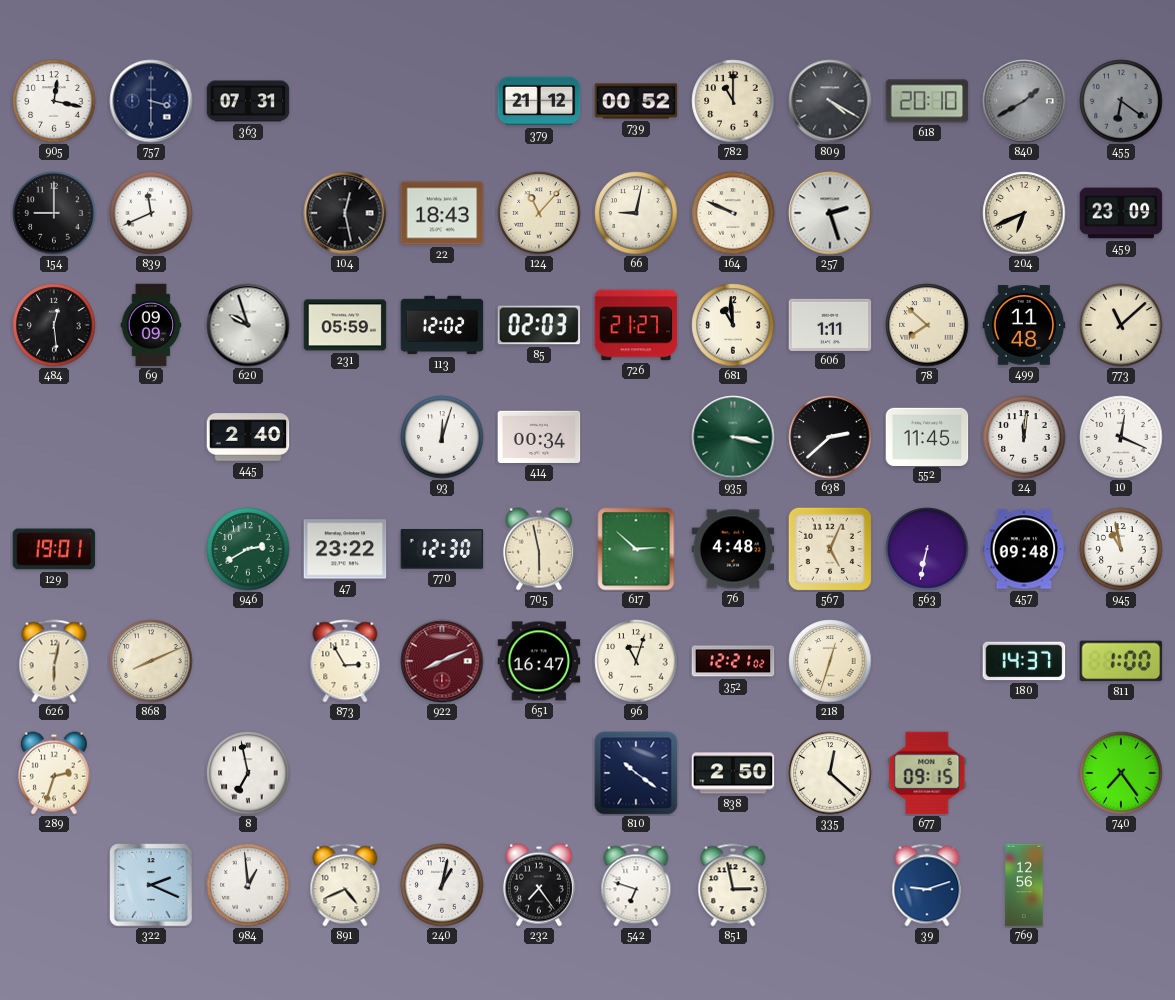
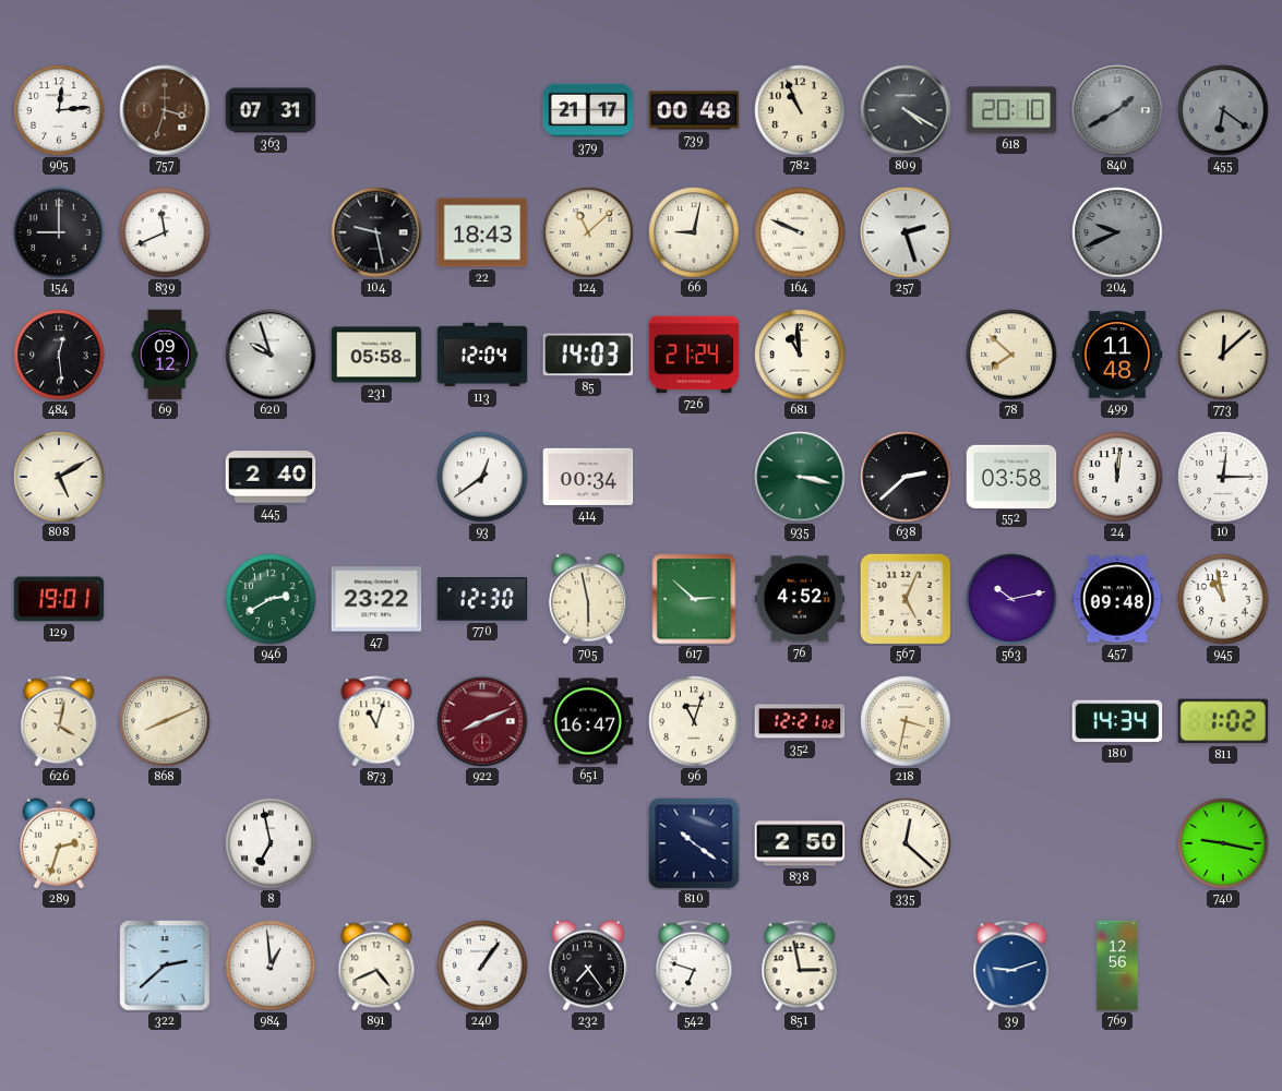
905: 12:17 -> 12:14 (59, 110)
757: 3:30 -> 3:33 (165, 110)
757 dial: navy -> brown (165, 110)
379: 21:12 -> 21:17 (588, 110)
739: 00:52 -> 00:48 (694, 110)
782: 11:00 -> 10:56 (800, 110)
104: 12:28 -> 9:28 (376, 232)
124: 11:07 -> 11:08 (588, 232)
204: 6:41 -> 9:41 (1117, 232)
204 dial: cream -> grey (1117, 232)
459: 23:09 -> none (1121, 213)
69: 09:09 -> 09:12 (165, 355)
231: 05:59 -> 05:58 (376, 355)
113: 12:02 -> 12:04 (482, 355)
85: 02:03 -> 14:03 (588, 355)
726: 21:27 -> 21:24 (694, 355)
606: 1:11 -> none (830, 325)
773: 11:08 -> 12:08 (1223, 355)
808: none -> 5:10 (59, 477)
93: 12:03 -> 12:39 (482, 477)
552: 11:45 -> 03:58 (1011, 476)
10: 12:19 -> 12:15 (1223, 477)
76: 4:48 -> 4:52 (800, 599)
563: 6:32 -> 10:13 (1011, 599)
626: 6:02 -> 4:02 (59, 721)
873: 2:55 -> 11:03 (376, 721)
218: 12:33 -> 3:32 (906, 721)
180: 14:37 -> 14:34 (1117, 721)
811: 1:00 -> 1:02 (1223, 721)
677: 09:15 -> none (927, 773)
740: 7:24 -> 9:17 (1223, 843)
322: 2:19 -> 2:38 (165, 966)
240: 1:02 -> 1:06 (482, 966)
